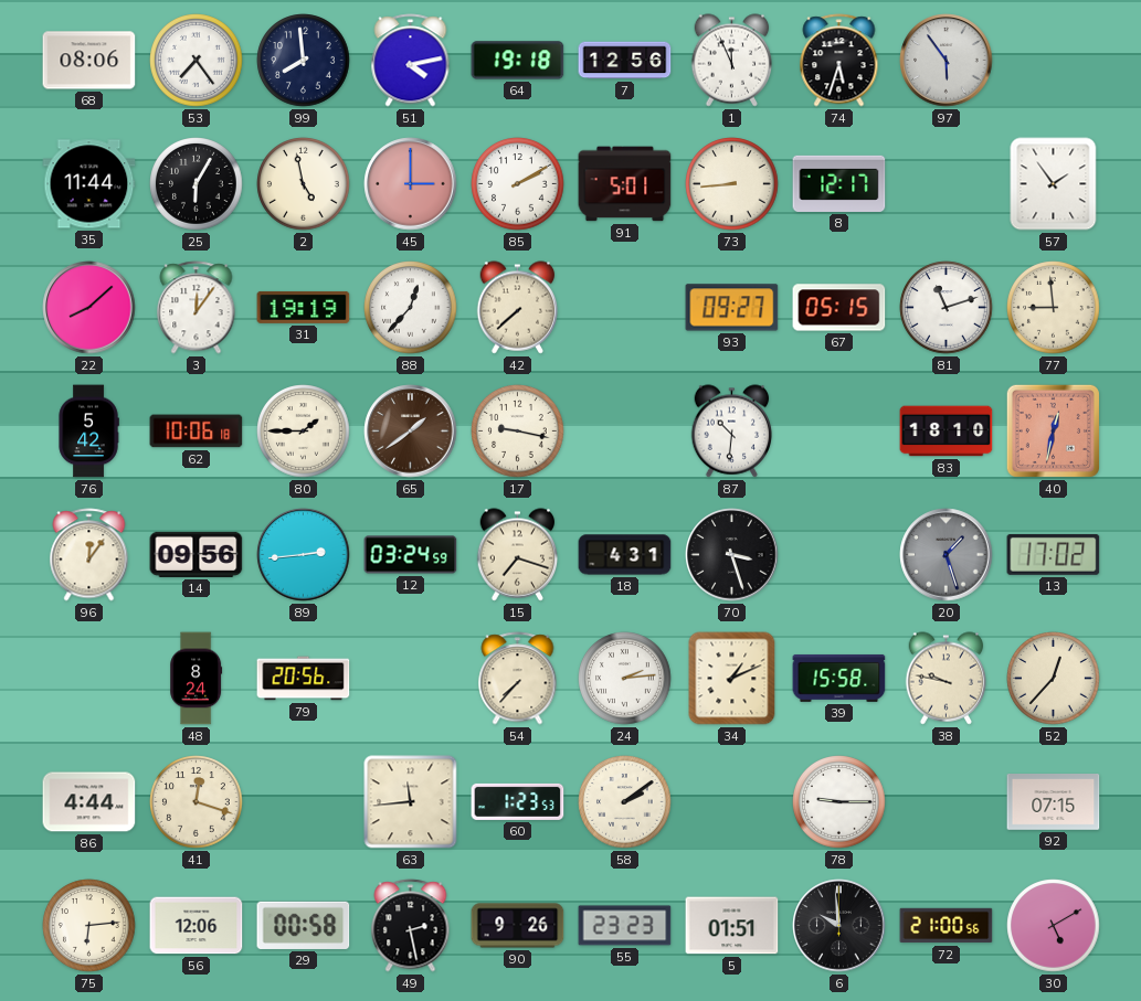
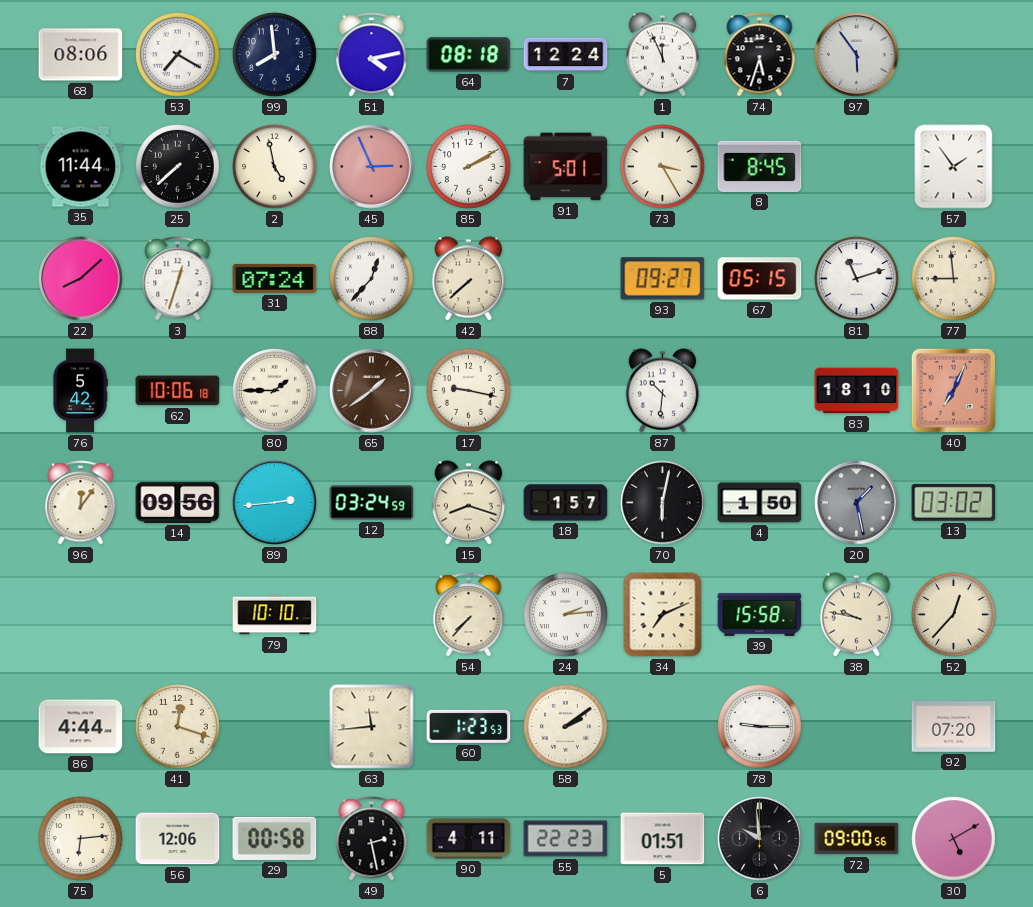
53: 7:24 -> 7:20 (178, 55)
64: 19:18 -> 08:18 (469, 55)
7: 12:56 -> 12:24 (566, 55)
25: 6:05 -> 7:38 (178, 167)
45: 3:00 -> 2:56 (372, 167)
73: 8:44 -> 3:25 (663, 167)
8: 12:17 -> 8:45 (760, 166)
3: 12:06 -> 12:33 (178, 279)
31: 19:19 -> 07:24 (275, 278)
40: 12:32 -> 7:04 (953, 390)
15: 7:18 -> 8:18 (469, 503)
18: 4:31 -> 1:57 (566, 503)
70: 3:27 -> 6:02 (663, 503)
4: none -> 1:50 (760, 503)
20: 1:27 -> 1:28 (857, 503)
13: 17:02 -> 03:02 (954, 502)
48: 8:24 -> none (197, 679)
79: 20:56 -> 10:10 (275, 615)
34: 1:11 -> 7:11 (663, 615)
92: 07:15 -> 07:20 (954, 727)
90: 9:26 -> 4:11 (469, 839)
55: 23:23 -> 22:23 (566, 839)
72: 21:00 -> 09:00 (857, 839)
